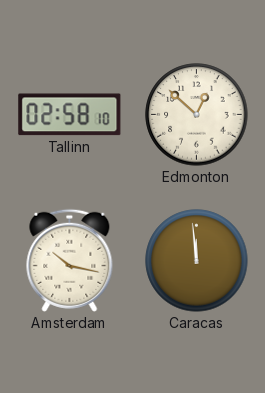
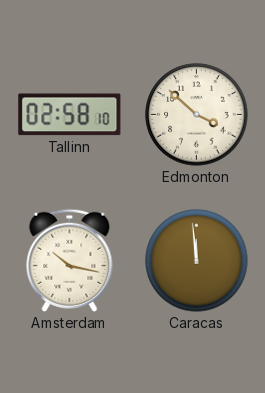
Edmonton: 12:52 -> 3:52 (197, 115)
